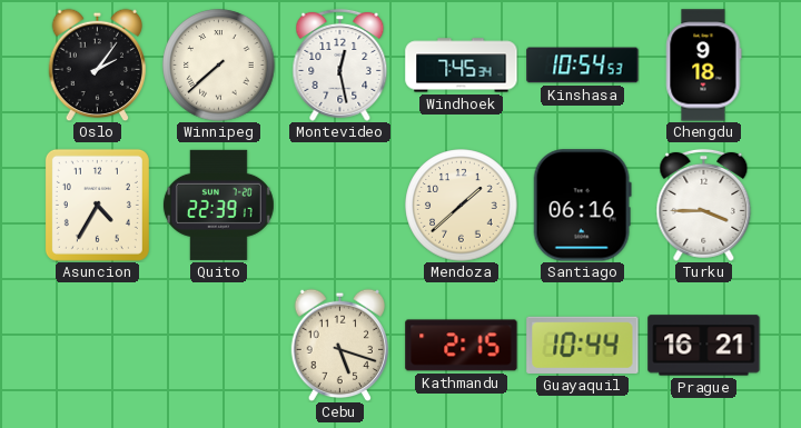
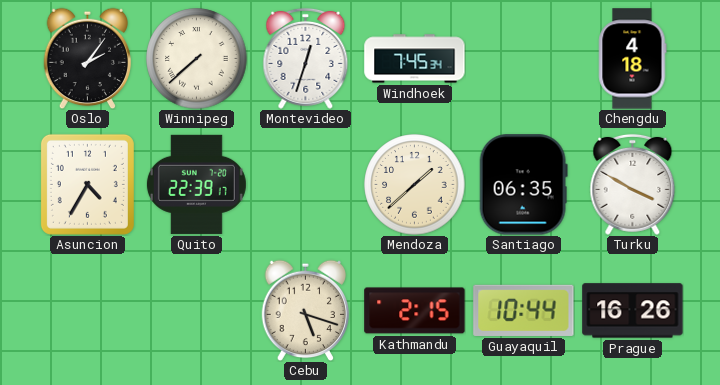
Montevideo: 12:28 -> 12:33 (306, 58)
Kinshasa: 10:54 -> none (583, 66)
Chengdu: 9:18 -> 4:18 (633, 59)
Santiago: 06:16 -> 06:35 (523, 185)
Turku: 3:45 -> 3:50 (633, 184)
Prague: 16:21 -> 16:26 (633, 311)
